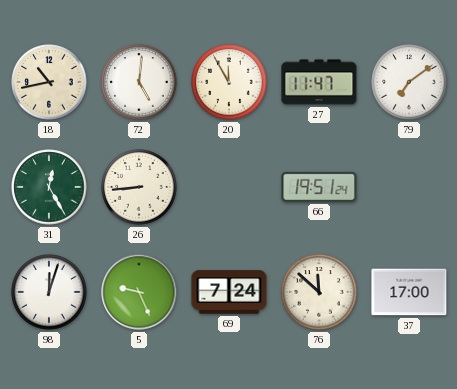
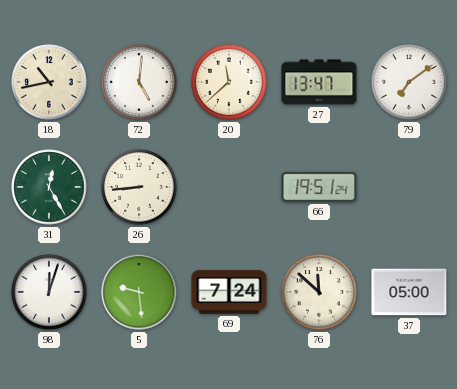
20: 11:55 -> 11:38 (229, 82)
27: 11:47 -> 13:47 (319, 82)
5: 9:26 -> 9:29 (139, 292)
37: 17:00 -> 05:00 (409, 292)
